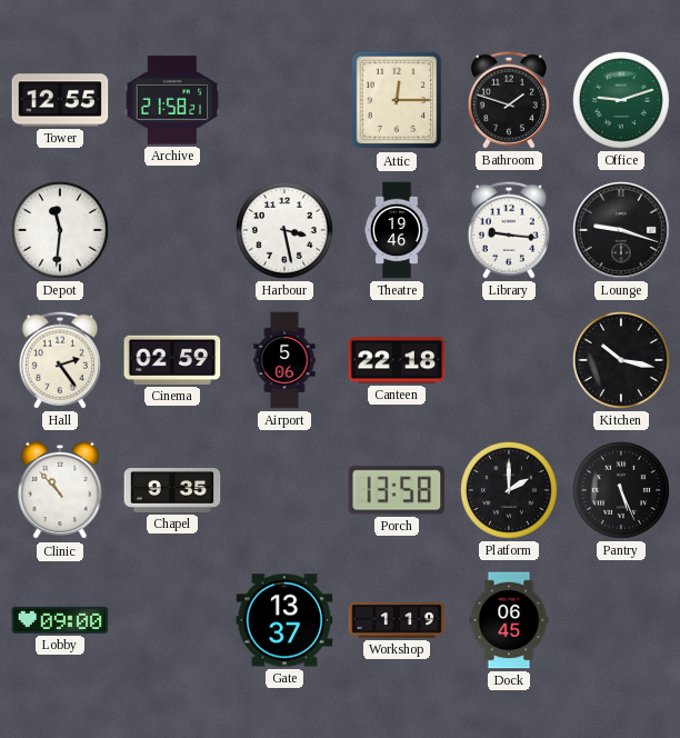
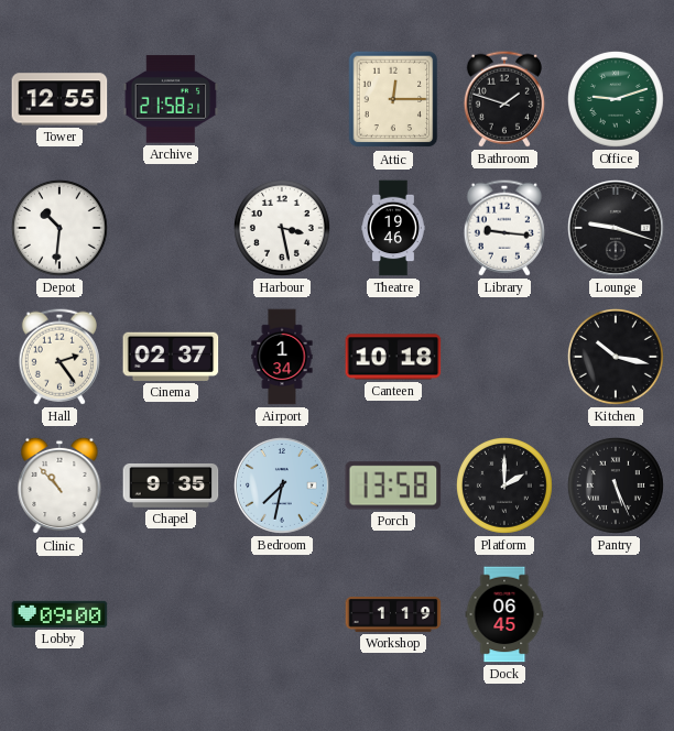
Depot: 11:31 -> 10:31 (59, 228)
Cinema: 02:59 -> 02:37 (171, 357)
Airport: 5:06 -> 1:34 (282, 357)
Canteen: 22:18 -> 10:18 (393, 357)
Bedroom: none -> 7:32 (283, 487)
Gate: 13:37 -> none (284, 620)
